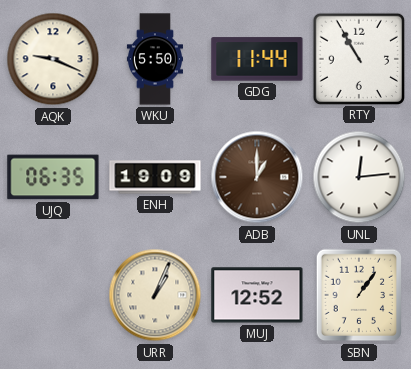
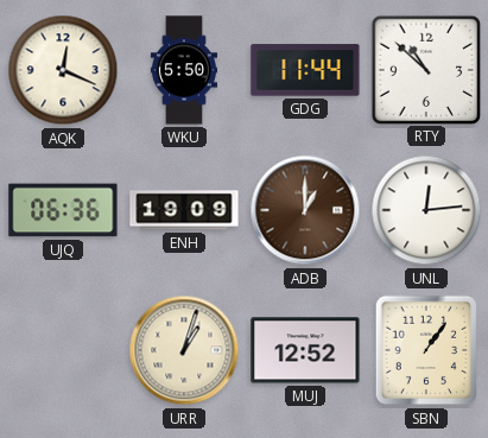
AQK: 9:19 -> 12:19 (63, 70)
RTY: 10:55 -> 10:52 (425, 69)
UJQ: 06:35 -> 06:36 (63, 210)
URR: 1:04 -> 1:03 (184, 350)
